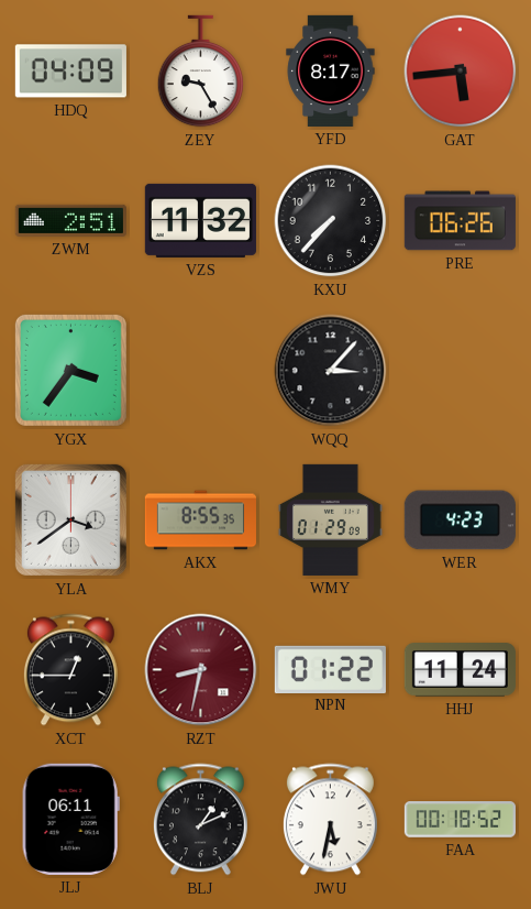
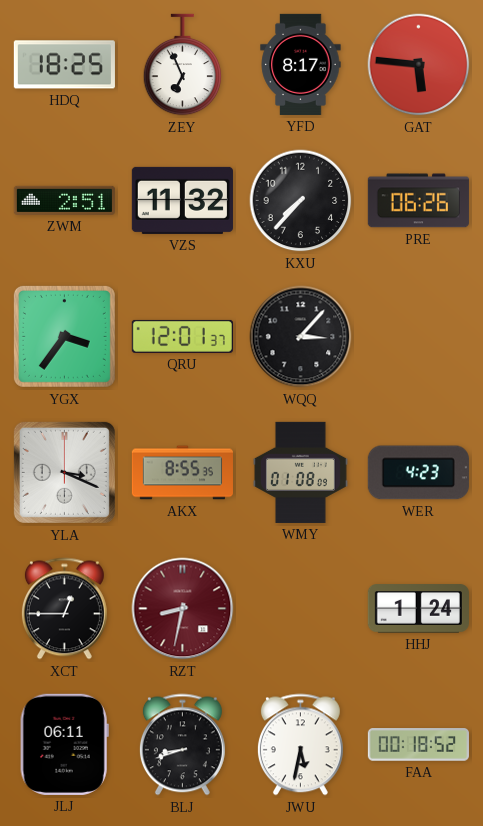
HDQ: 04:09 -> 18:25 (64, 65)
ZEY: 9:25 -> 6:56 (183, 65)
GAT: 5:44 -> 5:46 (419, 65)
QRU: none -> 12:01 (182, 336)
YLA: 3:39 -> 3:19 (64, 472)
WMY: 01:29 -> 01:08 (300, 472)
NPN: 01:22 -> none (330, 669)
HHJ: 11:24 -> 1:24 (418, 609)
BLJ: 1:11 -> 8:42 (182, 745)
